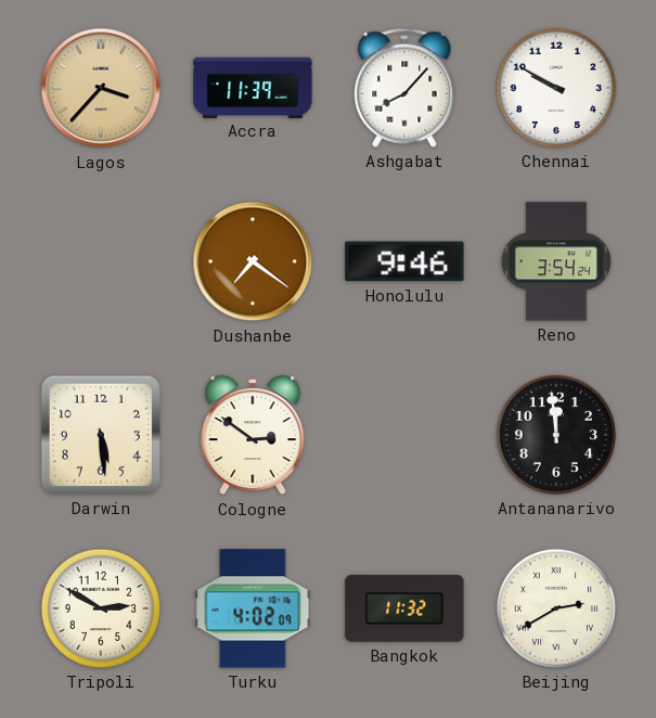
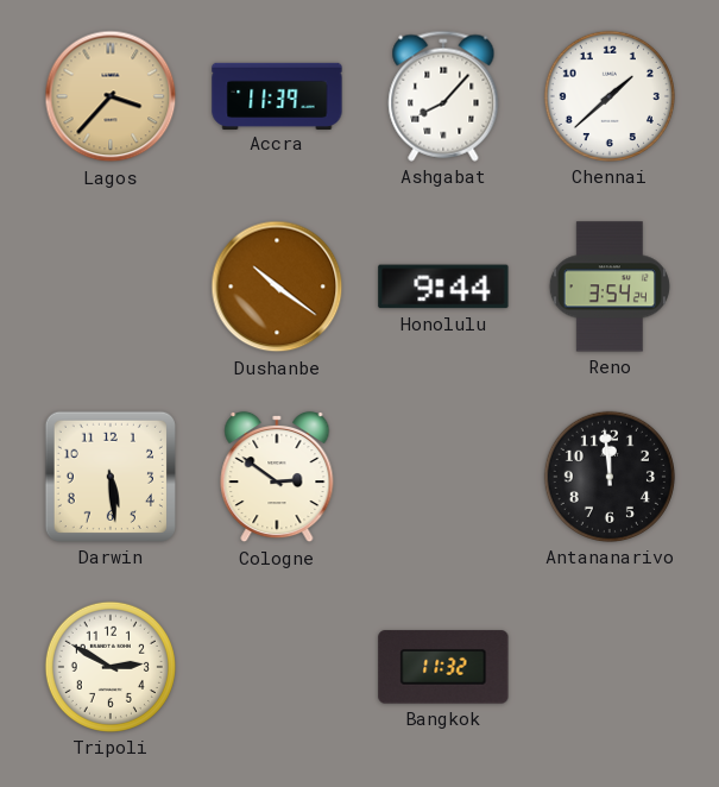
Chennai: 9:50 -> 1:38 (610, 96)
Dushanbe: 7:21 -> 10:21 (277, 287)
Honolulu: 9:46 -> 9:44 (443, 287)
Turku: 4:02 -> none (253, 608)
Beijing: 2:40 -> none (556, 608)
